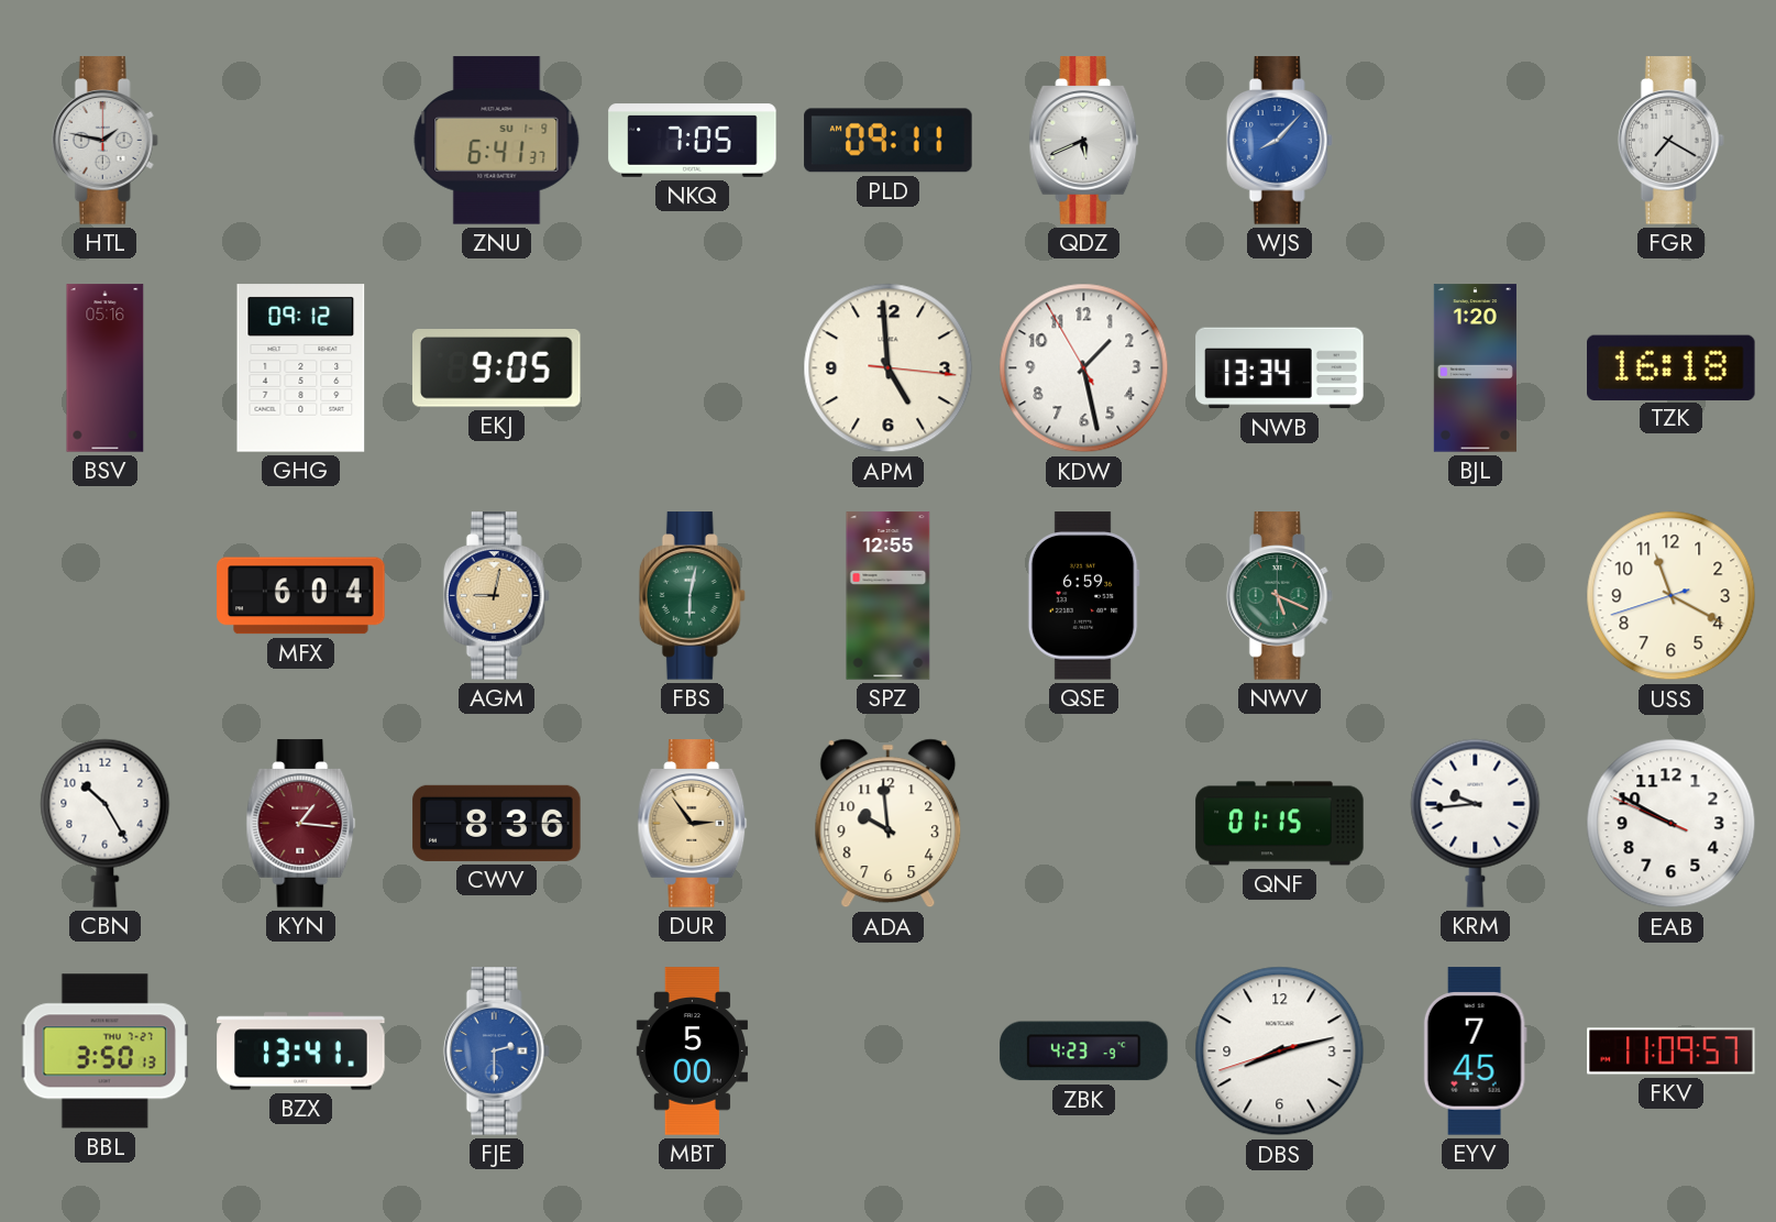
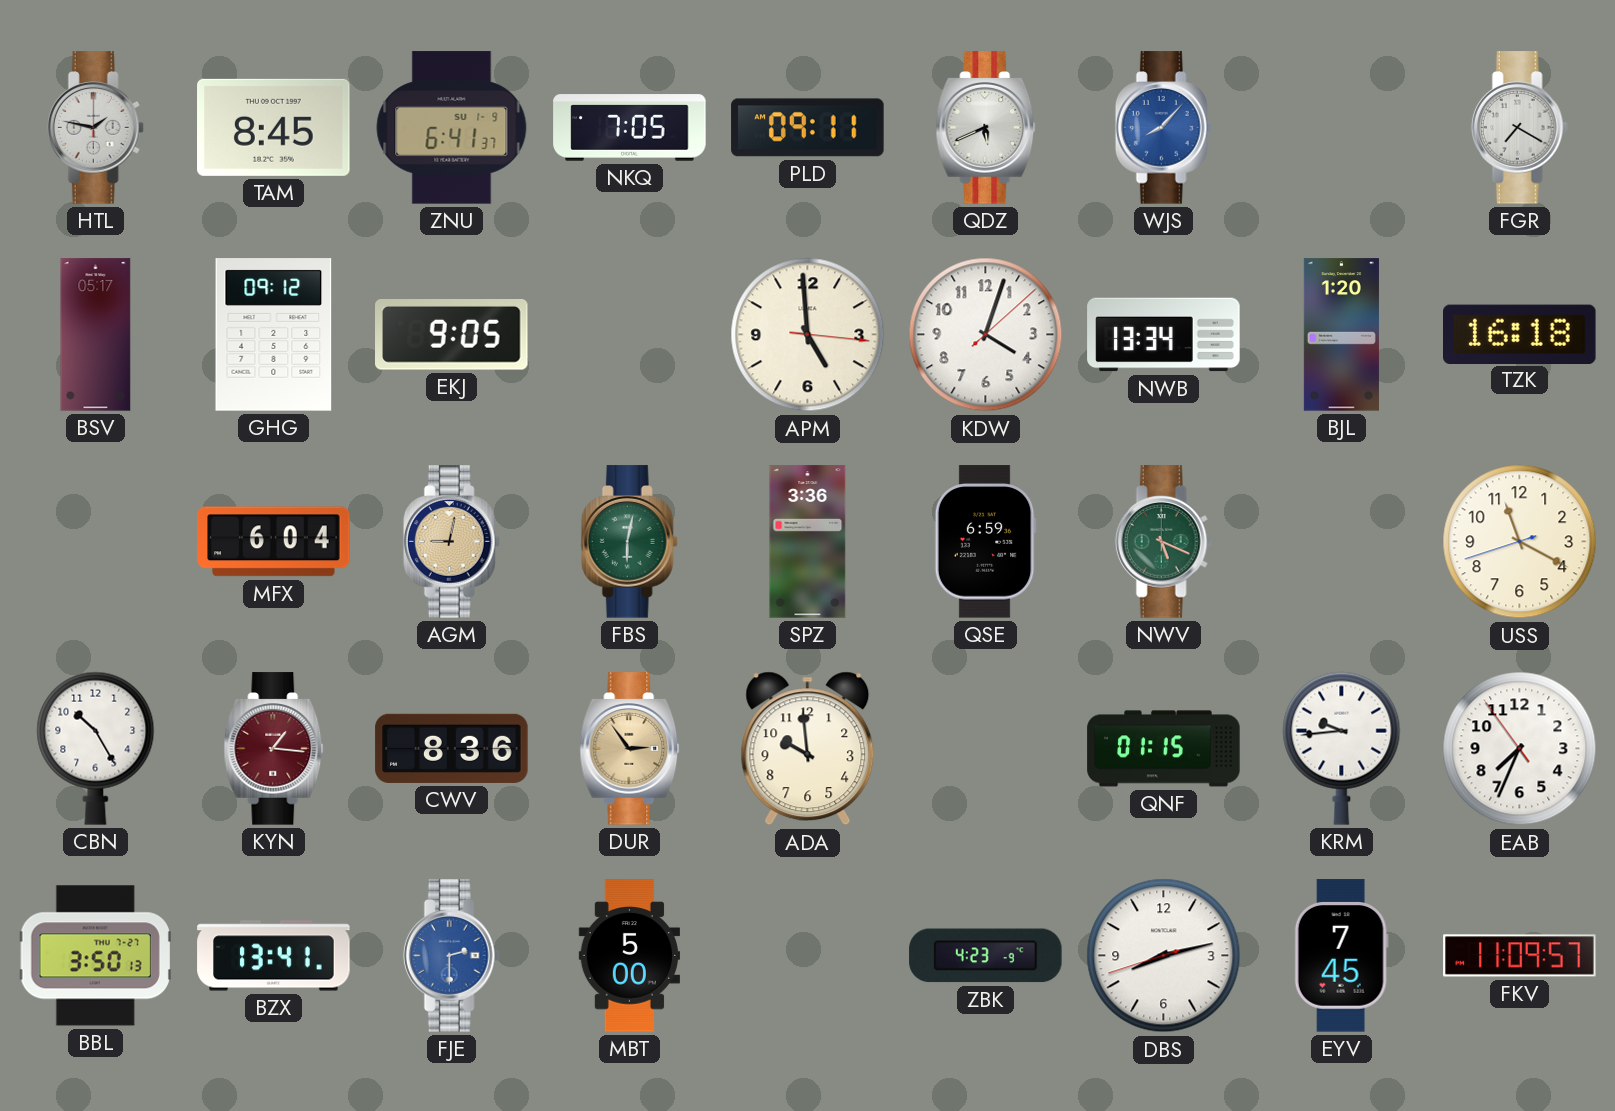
TAM: none -> 8:45 (274, 127)
BSV: 05:16 -> 05:17 (96, 335)
KDW: 1:27 -> 4:03 (986, 335)
SPZ: 12:55 -> 3:36 (808, 542)
EAB: 9:49 -> 7:33 (1520, 749)
